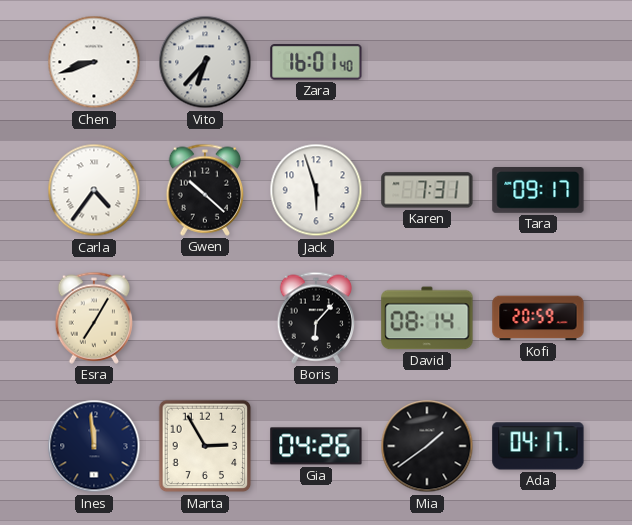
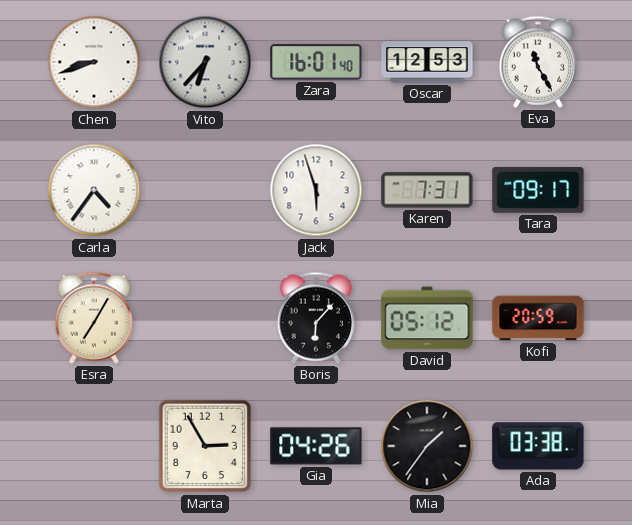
Oscar: none -> 12:53 (427, 62)
Eva: none -> 11:25 (537, 62)
Gwen: 10:22 -> none (204, 190)
David: 08:14 -> 05:12 (427, 318)
Ines: 11:59 -> none (94, 446)
Mia: 1:39 -> 1:36 (427, 446)
Ada: 04:17 -> 03:38 (538, 446)
